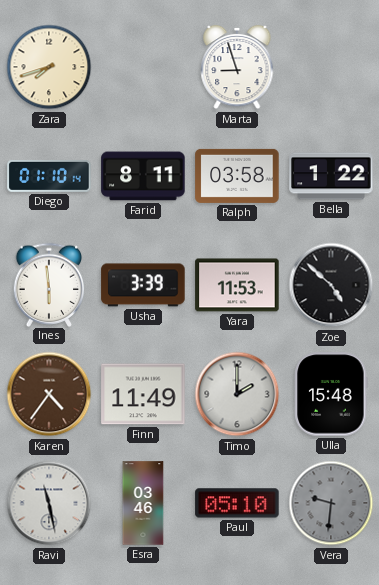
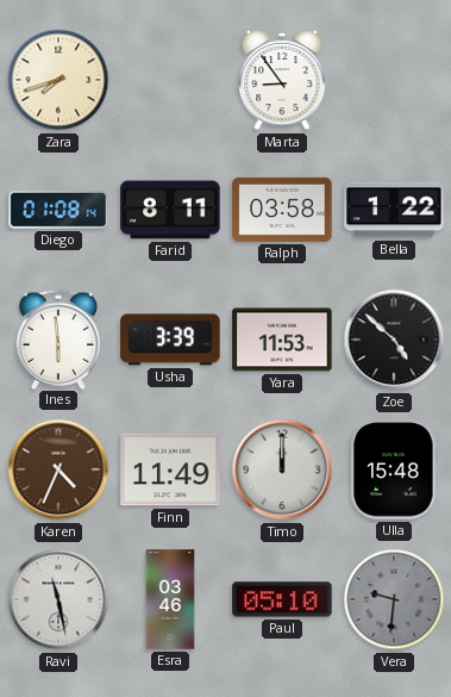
Marta: 8:57 -> 8:54 (282, 80)
Diego: 01:10 -> 01:08 (58, 210)
Karen: 4:36 -> 4:34 (58, 469)
Timo: 2:00 -> 12:00 (282, 469)
